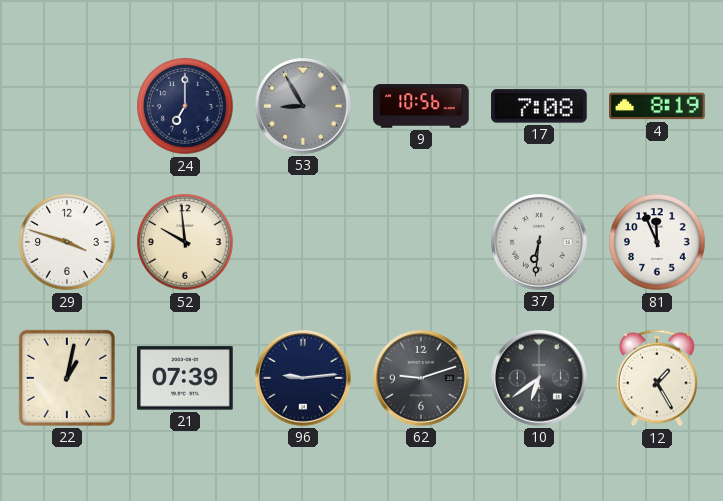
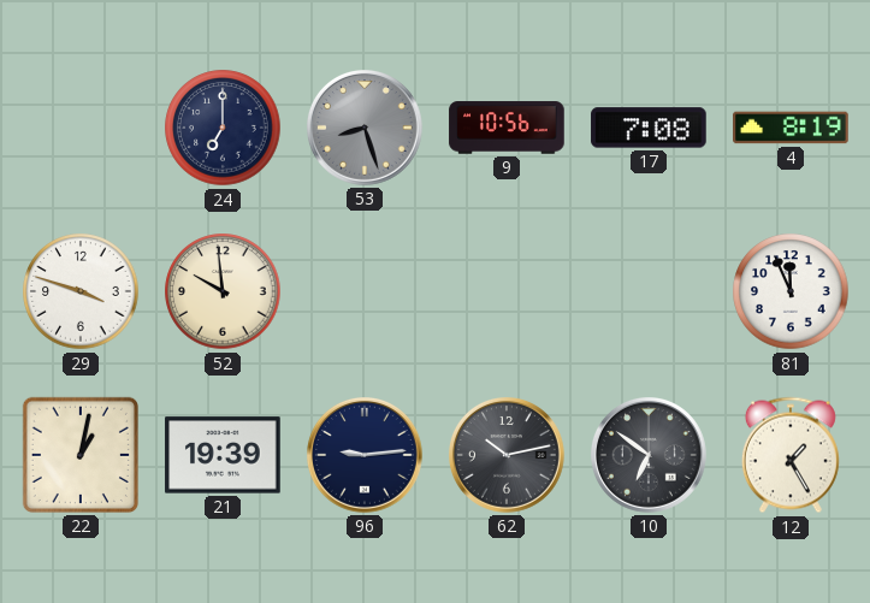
53: 8:55 -> 8:27 (366, 129)
37: 6:31 -> none (540, 243)
21: 07:39 -> 19:39 (223, 455)
62: 9:12 -> 10:13 (508, 456)
10: 6:39 -> 6:51 (650, 456)
